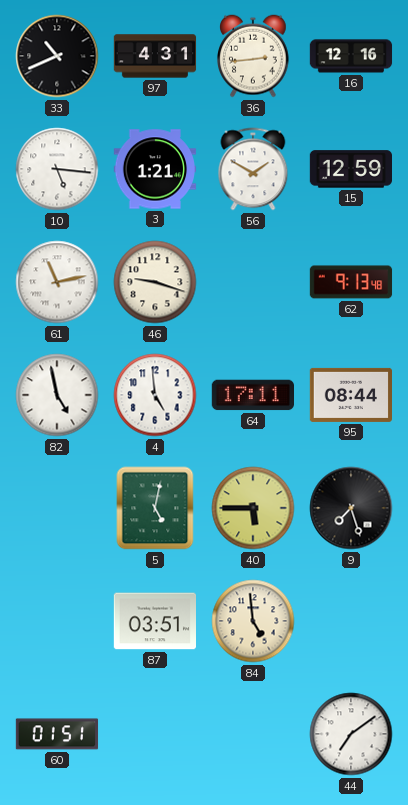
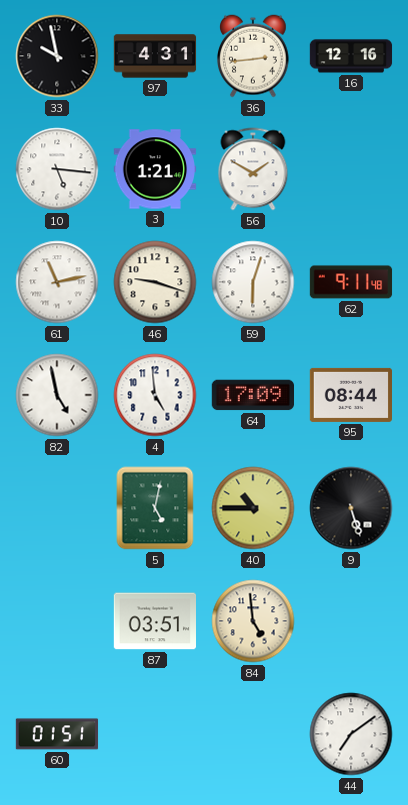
33: 10:41 -> 9:58 (57, 56)
15: 12:59 -> none (351, 169)
59: none -> 6:03 (253, 282)
62: 9:13 -> 9:11 (351, 282)
64: 17:11 -> 17:09 (252, 395)
40: 5:45 -> 10:45 (253, 508)
9: 7:27 -> 5:27 (351, 508)
